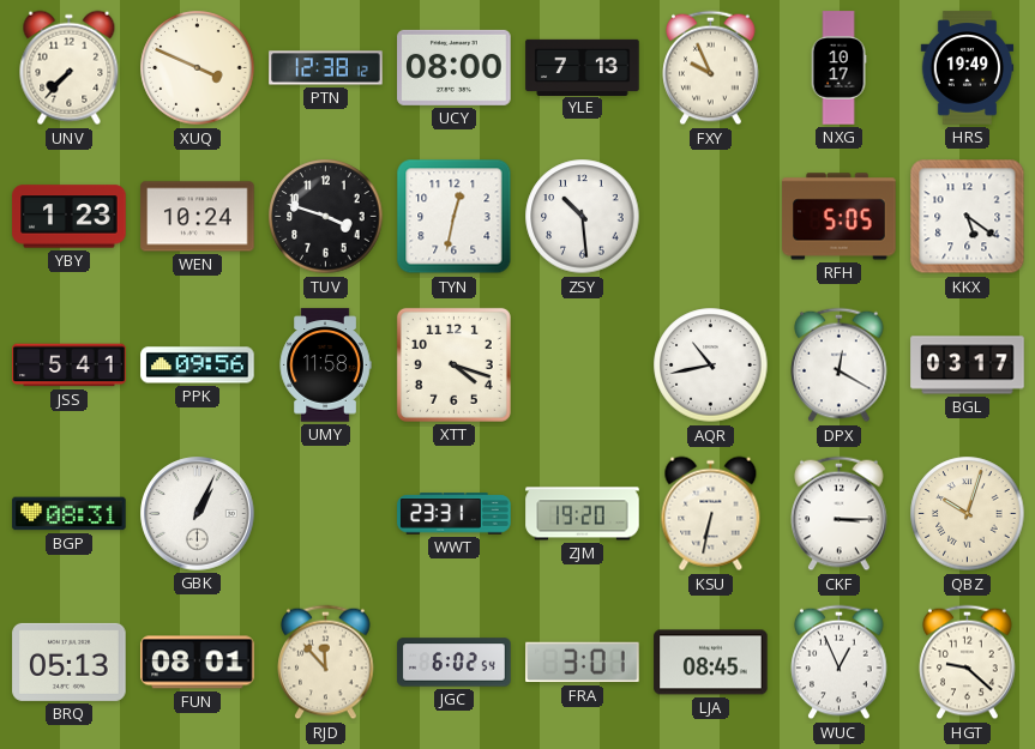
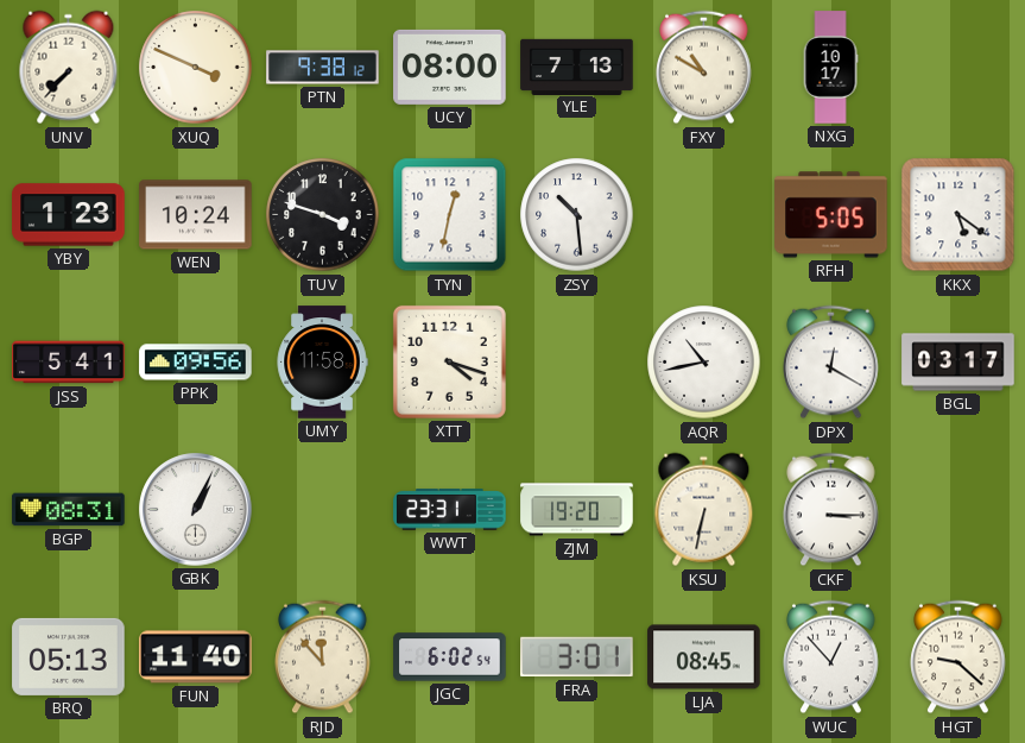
PTN: 12:38 -> 9:38 (323, 68)
FXY: 9:56 -> 10:50 (704, 68)
HRS: 19:49 -> none (968, 68)
QBZ: 10:03 -> none (968, 514)
FUN: 08:01 -> 11:40 (196, 657)
WUC: 12:56 -> 12:53 (831, 657)
